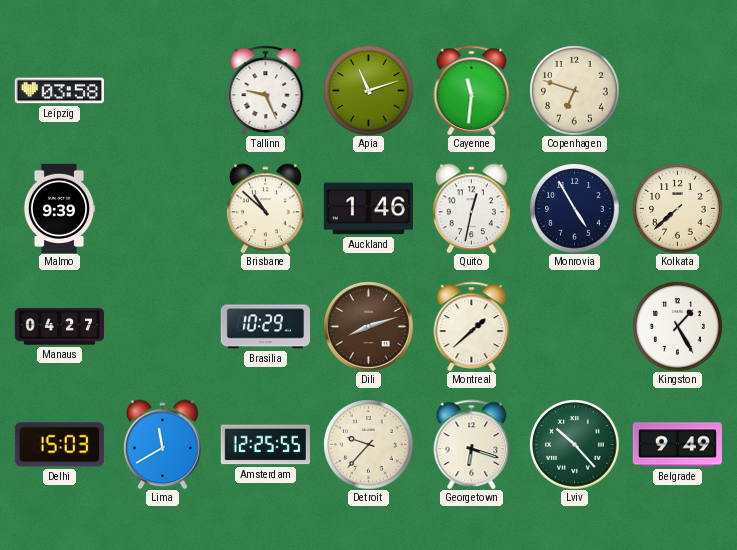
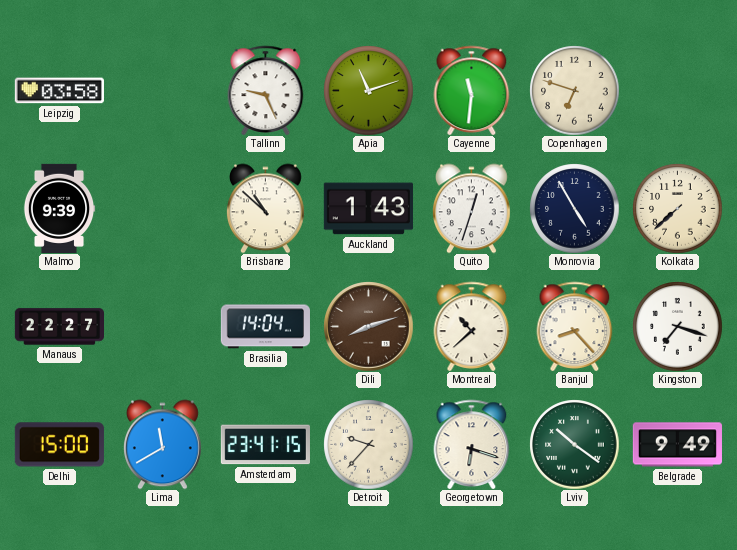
Auckland: 1:46 -> 1:43 (368, 209)
Quito: 12:32 -> 12:33 (471, 208)
Manaus: 04:27 -> 22:27 (59, 327)
Brasilia: 10:29 -> 14:04 (265, 327)
Montreal: 1:38 -> 10:38 (472, 326)
Banjul: none -> 8:23 (575, 326)
Kingston: 1:25 -> 7:18 (677, 326)
Delhi: 15:03 -> 15:00 (59, 445)
Amsterdam: 12:25 -> 23:41 (265, 445)
Lviv: 10:23 -> 10:21 (574, 444)
